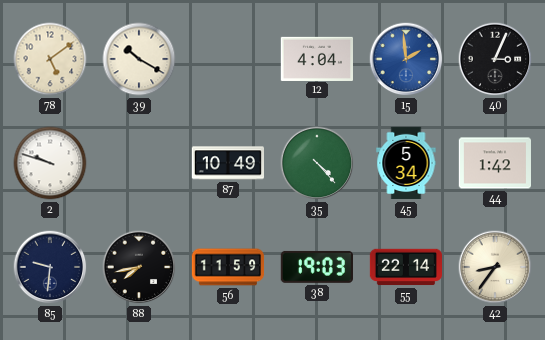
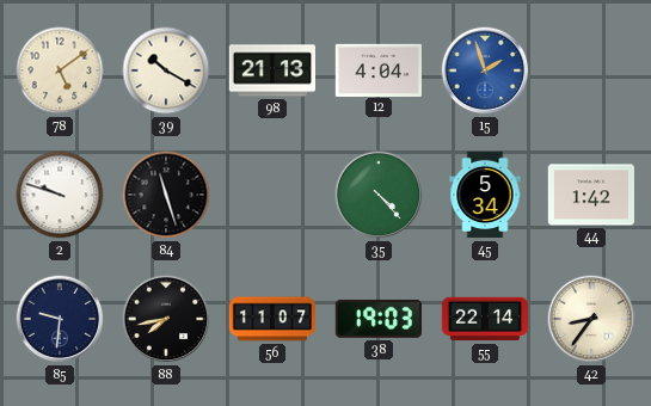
98: none -> 21:13 (271, 70)
15: 1:59 -> 1:57 (485, 70)
40: 3:04 -> none (495, 59)
84: none -> 11:27 (166, 195)
87: 10:49 -> none (227, 163)
56: 11:59 -> 11:07 (272, 319)
